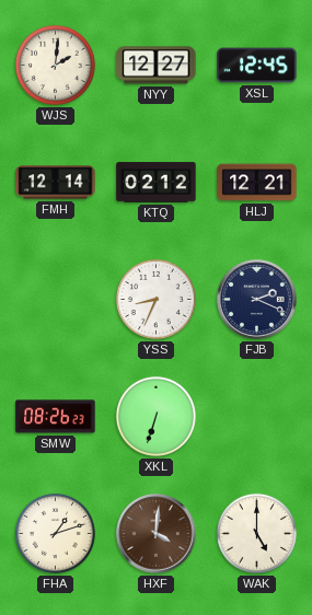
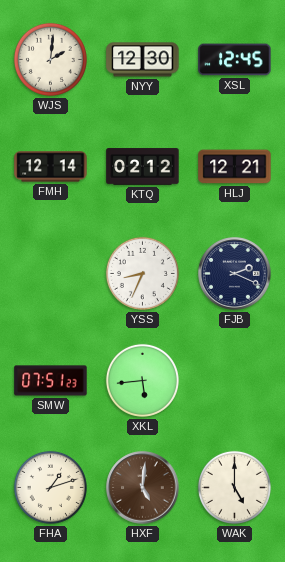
NYY: 12:27 -> 12:30 (143, 60)
SMW: 08:26 -> 07:51 (51, 381)
XKL: 6:33 -> 5:44 (142, 380)
HXF: 4:01 -> 5:01 (143, 488)
